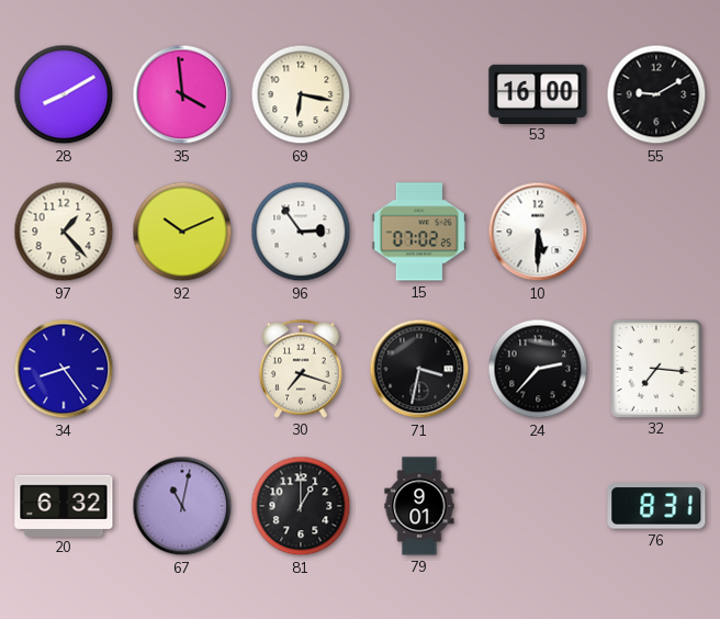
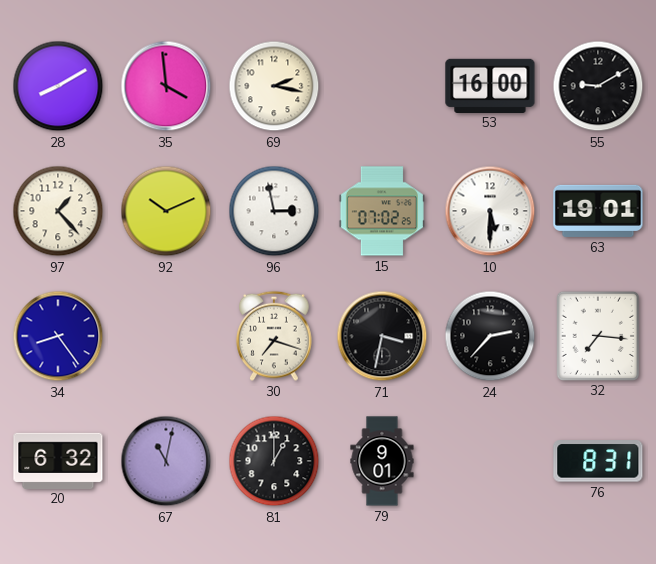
69: 6:17 -> 2:17 (274, 86)
96: 2:54 -> 2:58 (274, 211)
63: none -> 19:01 (598, 211)
